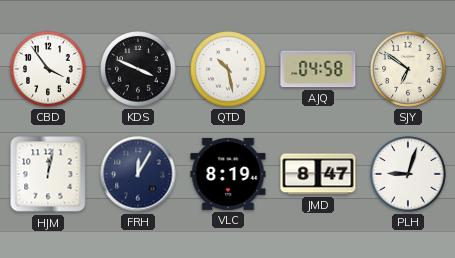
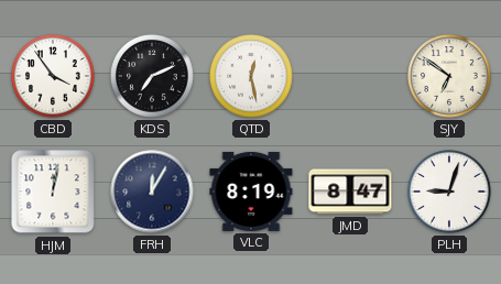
KDS: 3:49 -> 7:11 (152, 76)
QTD: 10:28 -> 12:28 (251, 76)
AJQ: 04:58 -> none (318, 69)
